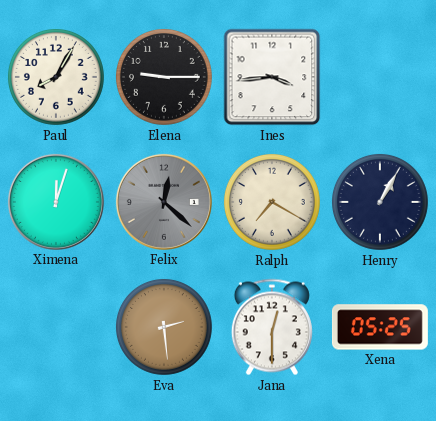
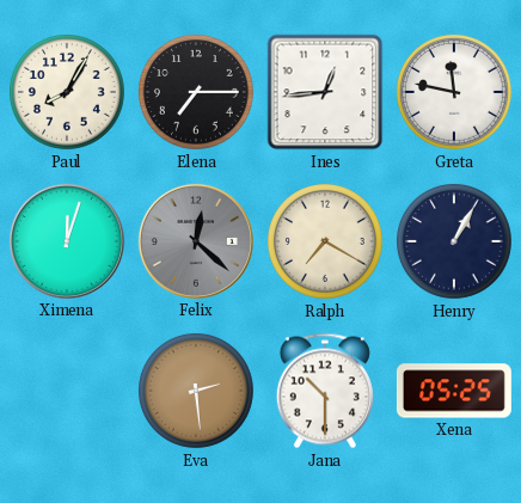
Elena: 9:15 -> 7:15 (196, 92)
Ines: 3:44 -> 12:44 (325, 92)
Greta: none -> 11:47 (454, 92)
Jana: 12:30 -> 10:30 (325, 391)
